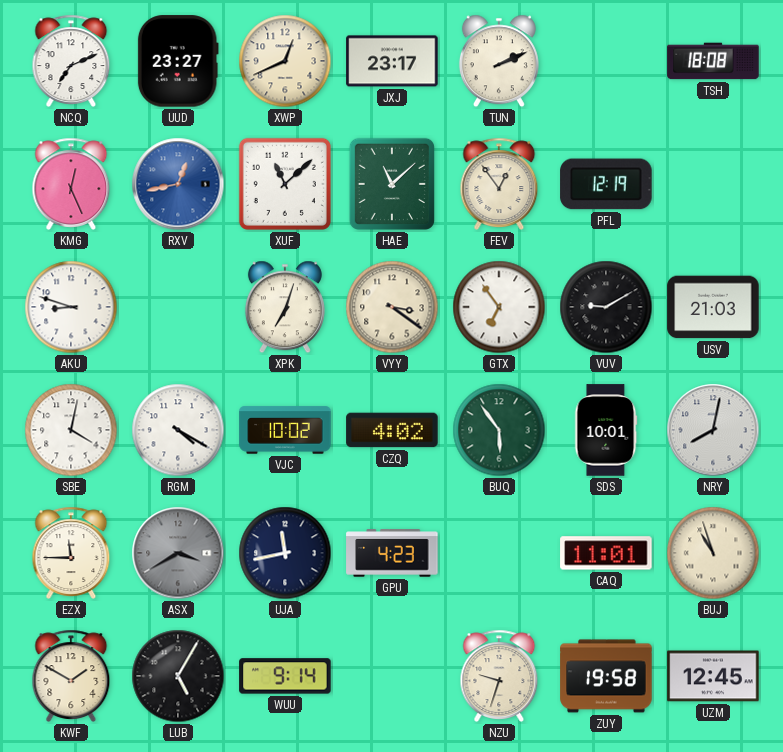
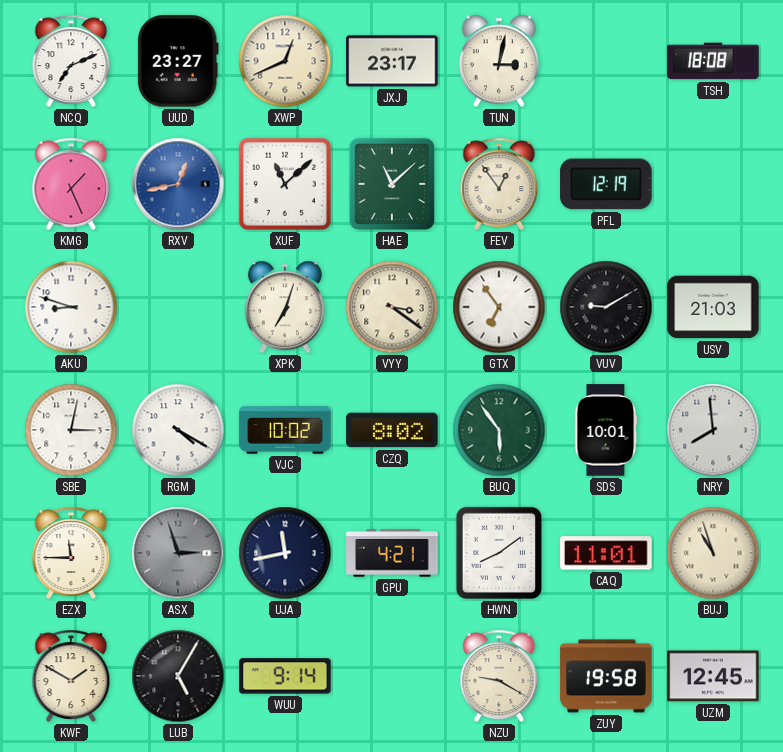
TUN: 2:11 -> 3:02 (499, 61)
KMG: 12:26 -> 1:26 (71, 184)
SBE: 4:02 -> 3:02 (71, 430)
CZQ: 4:02 -> 8:02 (392, 430)
NRY: 8:02 -> 7:59 (713, 430)
ASX: 3:40 -> 2:57 (178, 553)
GPU: 4:23 -> 4:21 (392, 553)
HWN: none -> 8:09 (499, 553)
NZU: 9:33 -> 9:20 (499, 676)
